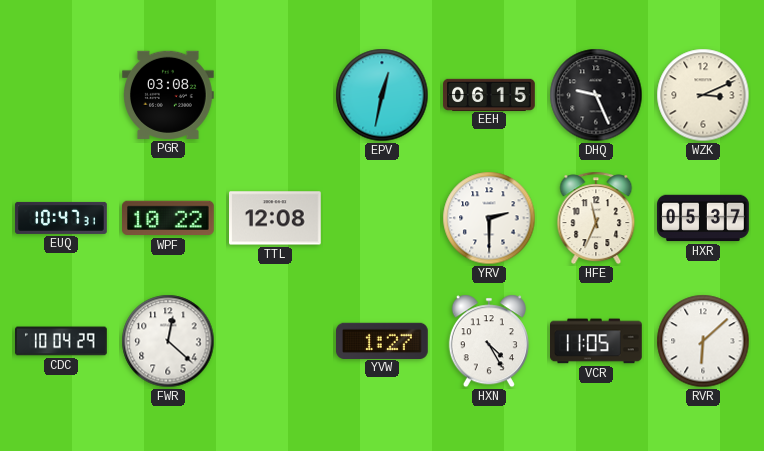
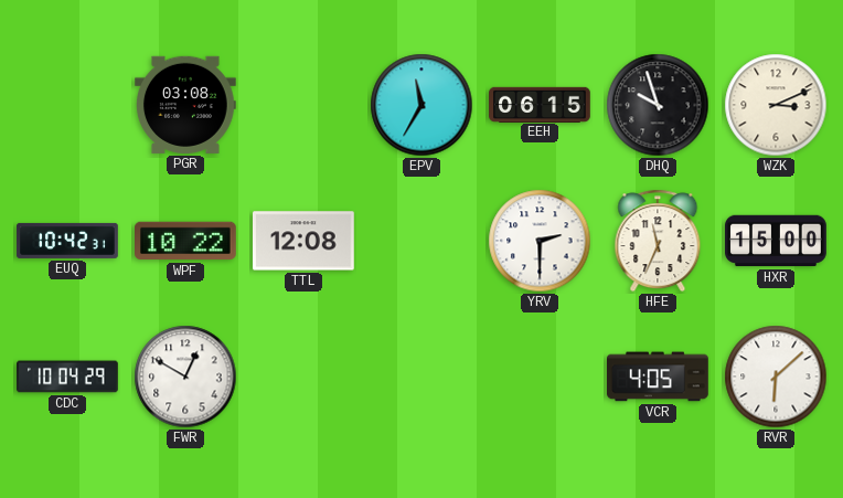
EPV: 12:32 -> 11:35 (421, 105)
DHQ: 9:26 -> 9:57 (658, 105)
EUQ: 10:47 -> 10:42 (67, 241)
HXR: 05:37 -> 15:00 (776, 241)
FWR: 12:22 -> 12:50 (185, 377)
YVW: 1:27 -> none (383, 340)
HXN: 4:25 -> none (489, 341)
VCR: 11:05 -> 4:05 (659, 377)
